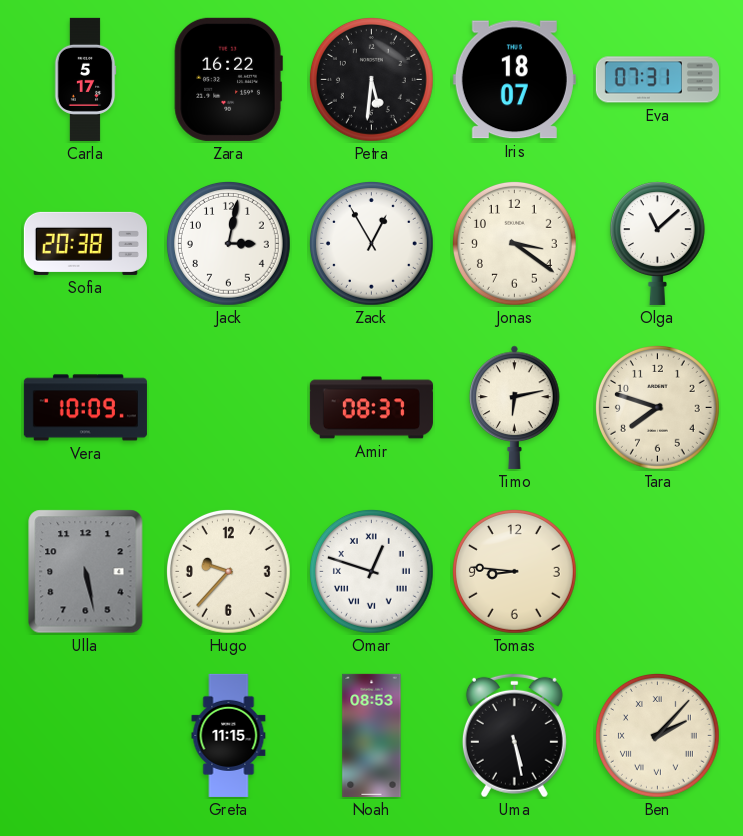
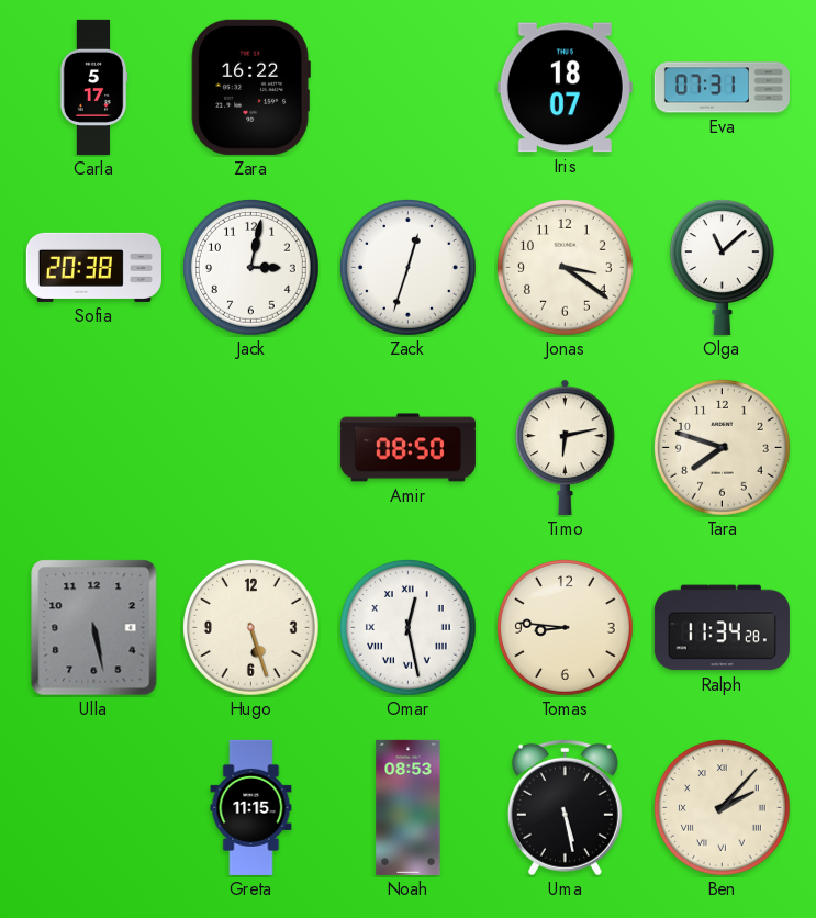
Petra: 5:31 -> none (372, 80)
Zack: 12:55 -> 12:33 (409, 268)
Vera: 10:09 -> none (85, 408)
Amir: 08:37 -> 08:50 (407, 448)
Hugo: 9:37 -> 5:27 (251, 628)
Omar: 12:48 -> 12:28 (409, 628)
Ralph: none -> 11:34 (722, 628)
